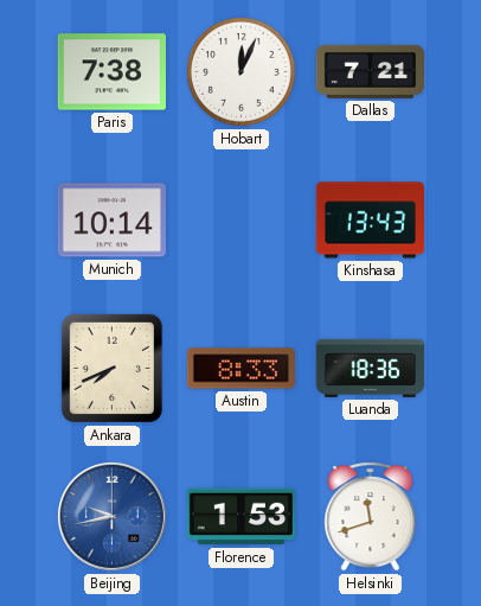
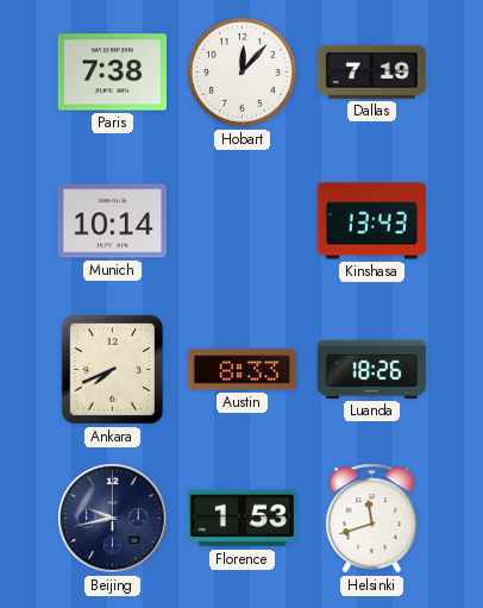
Hobart: 12:04 -> 12:07 (243, 73)
Dallas: 7:21 -> 7:19 (371, 71)
Luanda: 18:36 -> 18:26 (371, 369)
Beijing dial: blue -> navy (112, 518)
